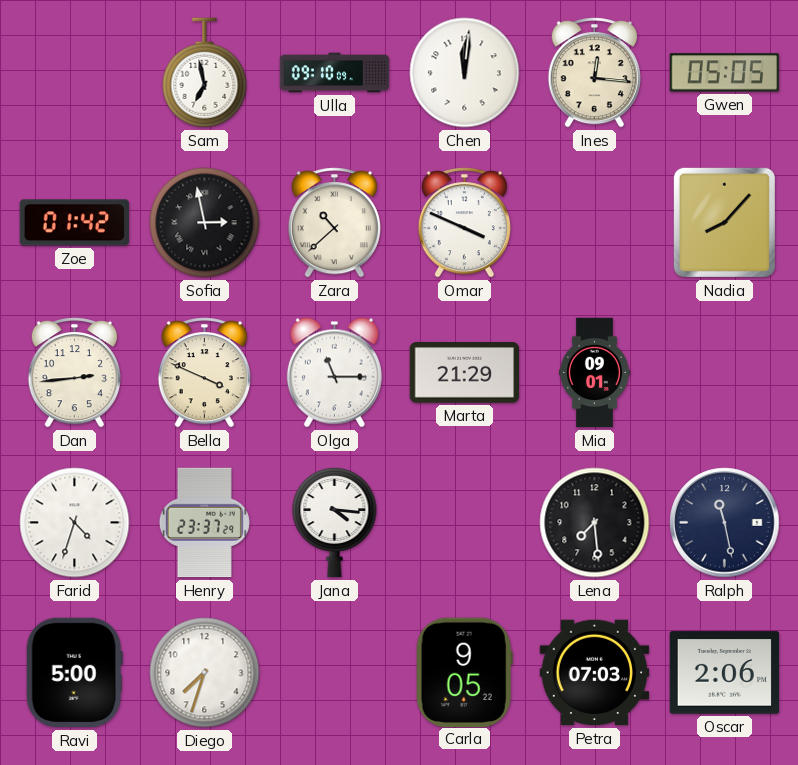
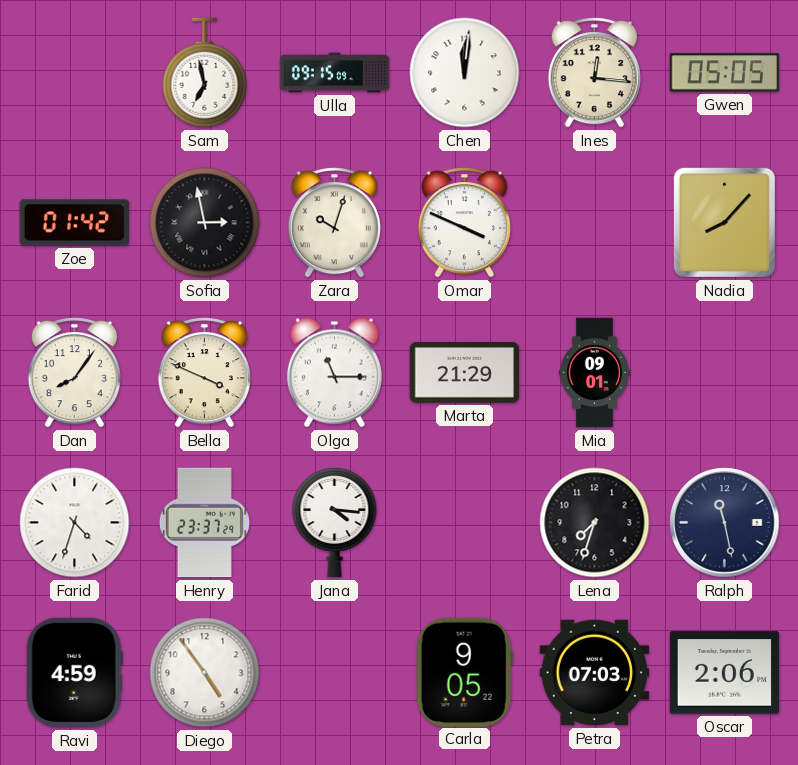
Ulla: 09:10 -> 09:15 (335, 73)
Zara: 10:38 -> 10:03 (334, 223)
Dan: 2:44 -> 8:06 (74, 373)
Lena: 7:29 -> 7:33 (595, 523)
Ravi: 5:00 -> 4:59 (74, 673)
Diego: 7:33 -> 4:54 (205, 673)
